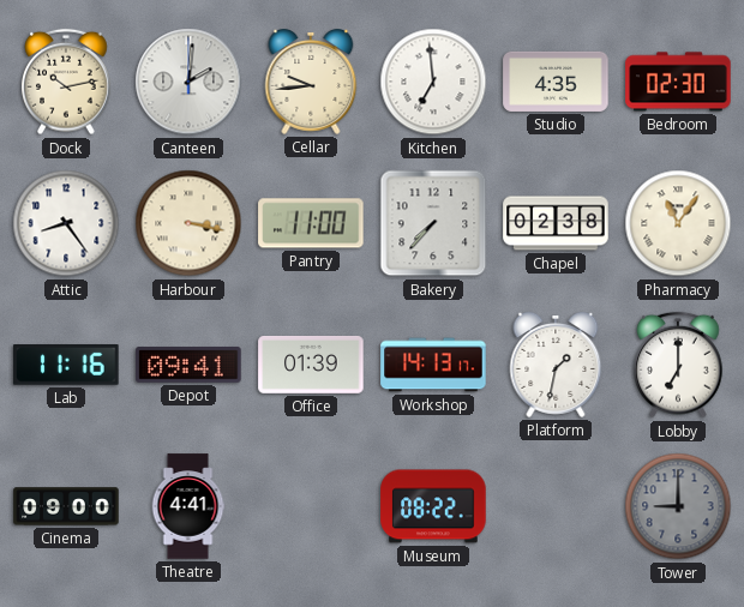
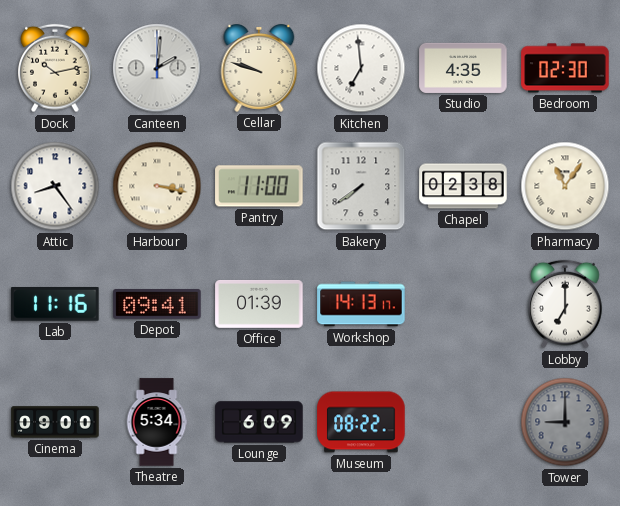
Cellar: 9:44 -> 9:48 (259, 69)
Bakery: 7:37 -> 7:39 (361, 186)
Platform: 1:32 -> none (556, 366)
Theatre: 4:41 -> 5:34 (157, 422)
Lounge: none -> 6:09 (259, 422)
